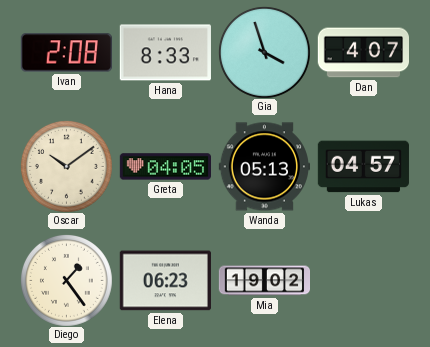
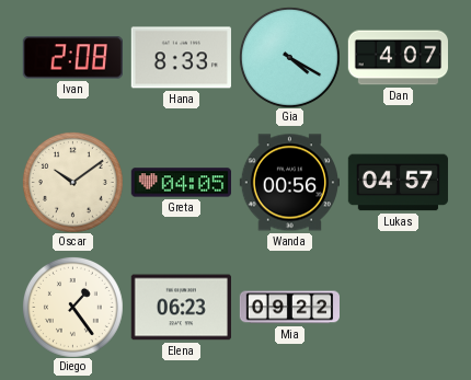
Gia: 3:57 -> 4:20 (289, 57)
Wanda: 05:13 -> 00:56 (289, 183)
Mia: 19:02 -> 09:22 (289, 308)
